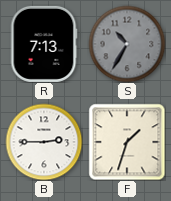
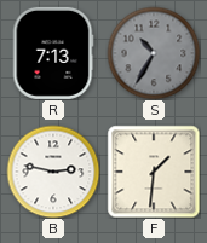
B: 2:45 -> 2:47 (53, 172)
F: 1:33 -> 1:31 (154, 172)
